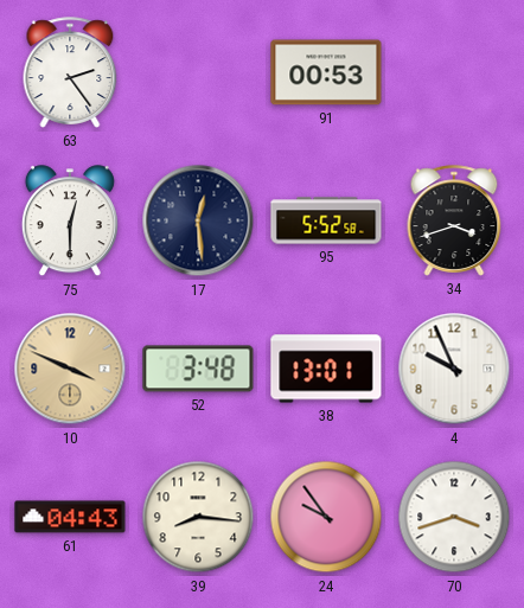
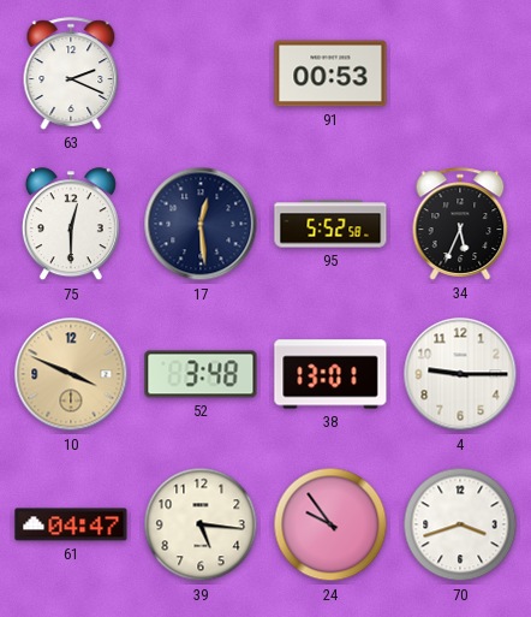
63: 2:24 -> 2:19 (71, 73)
34: 3:42 -> 5:34 (460, 224)
4: 9:56 -> 9:15 (460, 374)
61: 04:43 -> 04:47 (71, 524)
39: 8:16 -> 5:16 (201, 524)
